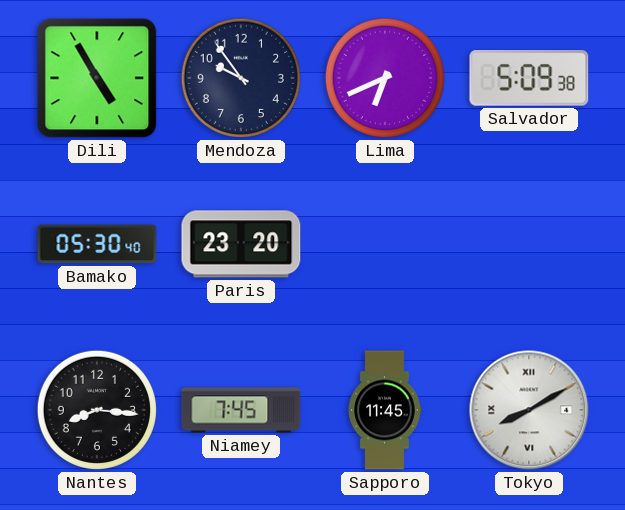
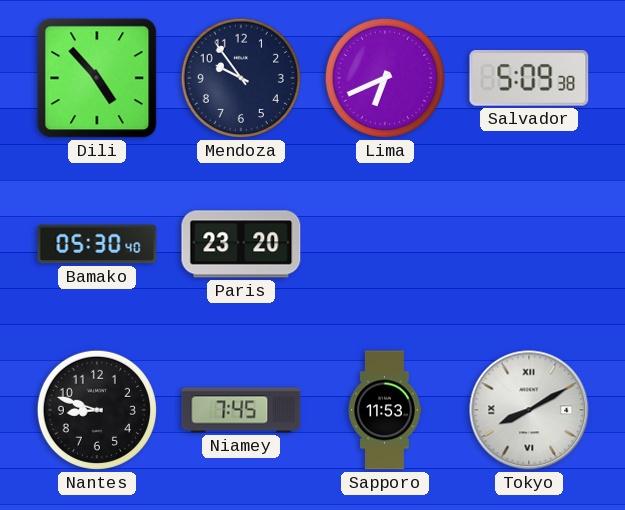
Dili: 4:55 -> 4:53 (97, 78)
Nantes: 8:16 -> 8:48 (97, 410)
Sapporo: 11:45 -> 11:53 (385, 410)
